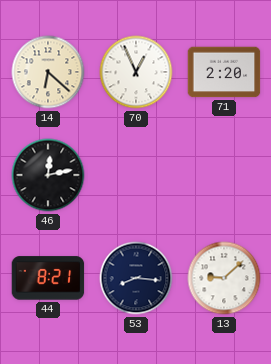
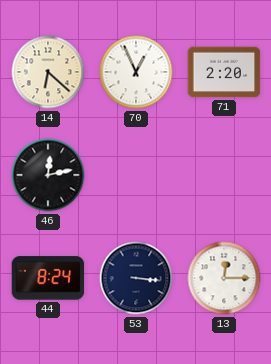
44: 8:21 -> 8:24 (48, 278)
53: 8:16 -> 3:16 (136, 278)
13: 9:08 -> 12:15 (224, 278)
